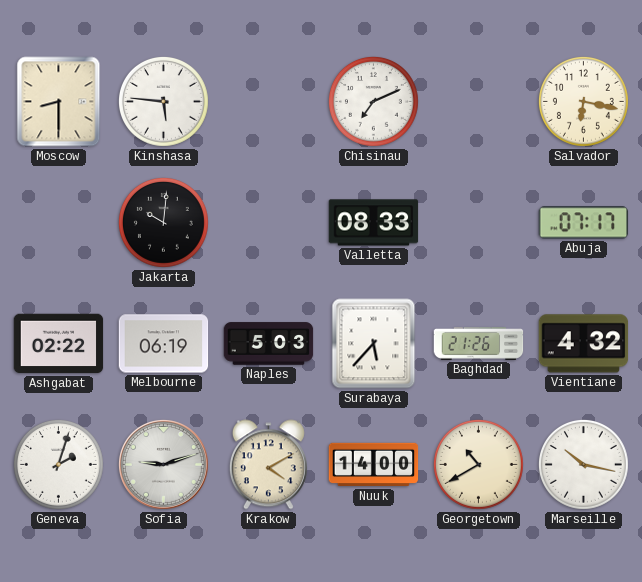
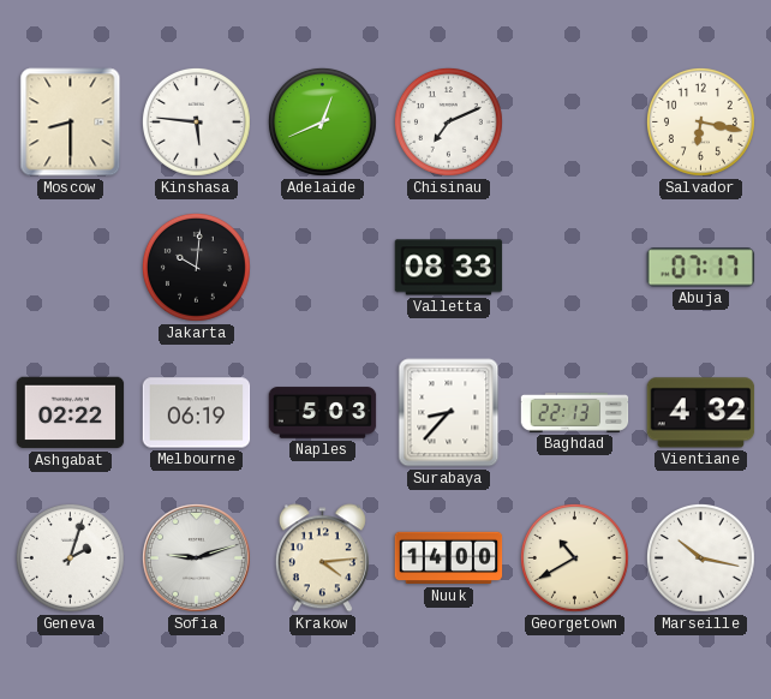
Adelaide: none -> 12:41 (322, 121)
Surabaya: 5:37 -> 8:37 (449, 413)
Baghdad: 21:26 -> 22:13 (575, 413)
Krakow: 4:10 -> 4:14 (322, 558)
